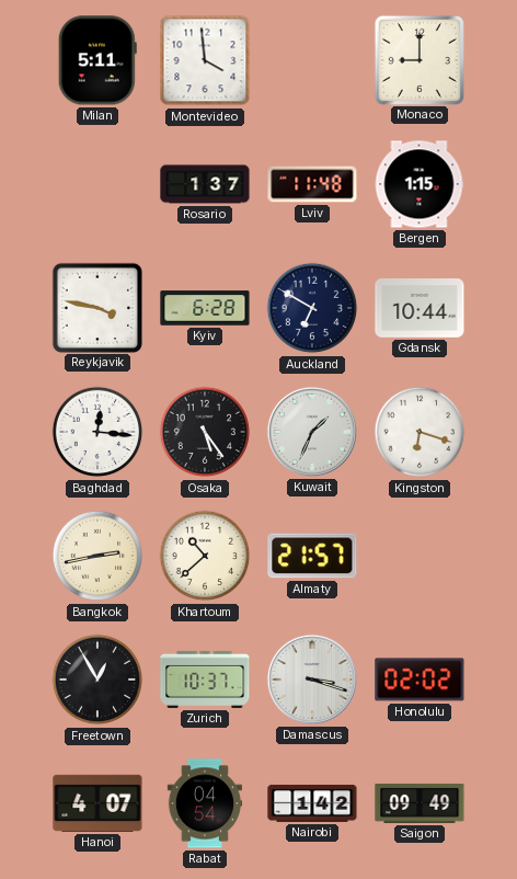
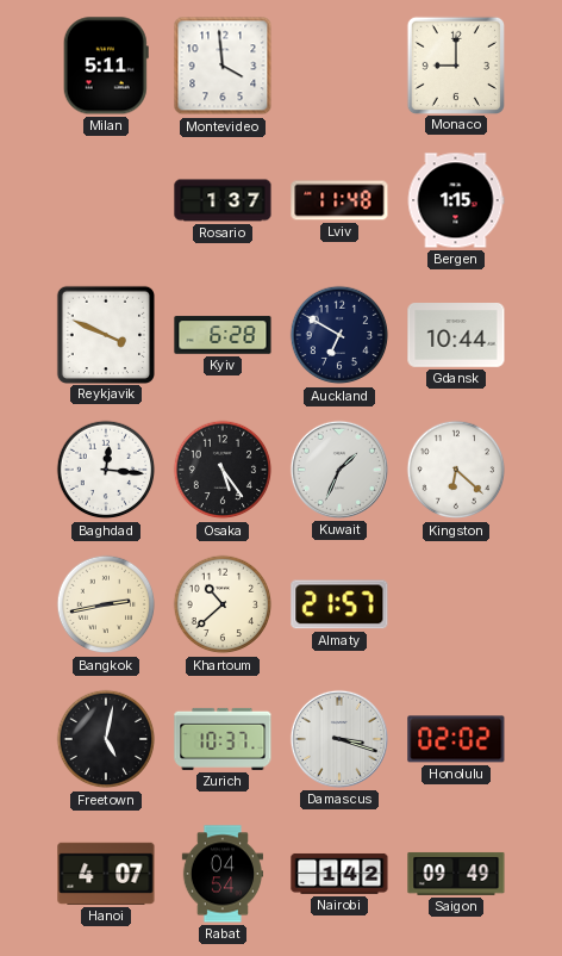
Reykjavik: 3:47 -> 3:49 (105, 334)
Kingston: 6:18 -> 6:22 (456, 470)
Freetown: 12:55 -> 5:02 (106, 739)
